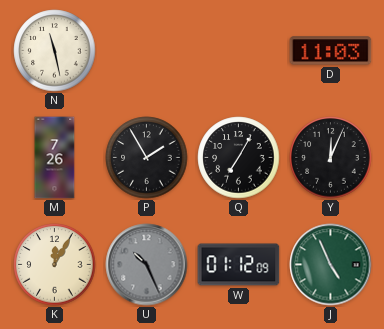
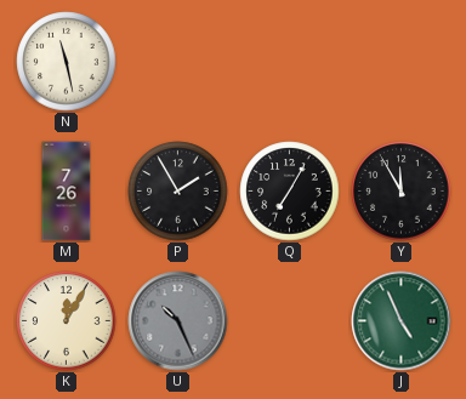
D: 11:03 -> none (331, 51)
Y: 12:04 -> 11:55 (402, 192)
W: 01:12 -> none (239, 265)
